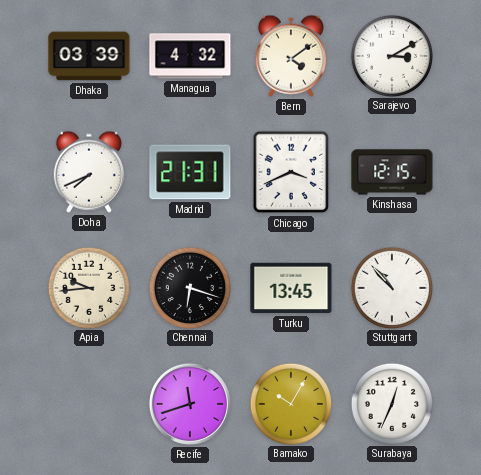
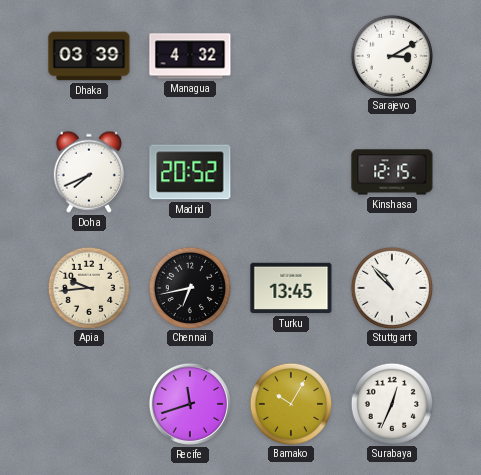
Bern: 4:09 -> none (291, 56)
Madrid: 21:31 -> 20:52 (190, 172)
Chicago: 3:41 -> none (291, 172)
Chennai: 6:18 -> 6:43 (189, 287)
